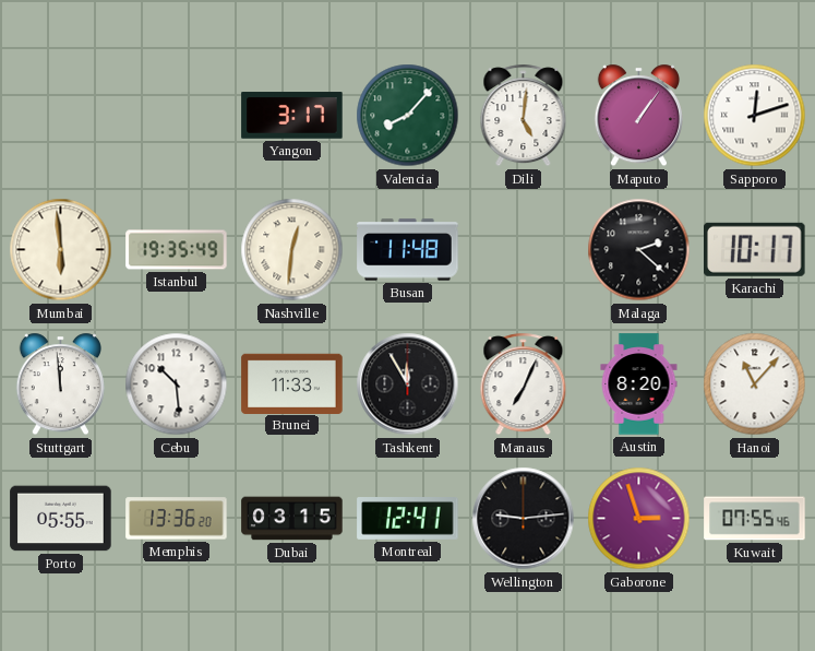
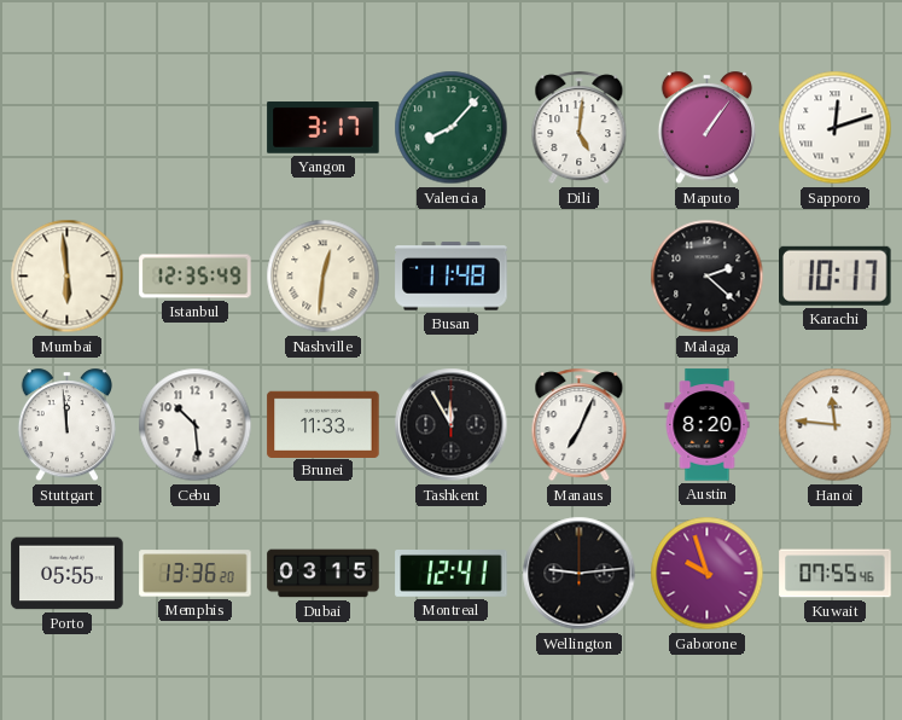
Istanbul: 19:35 -> 12:35 (196, 277)
Hanoi: 11:07 -> 11:46 (836, 425)
Gaborone: 2:57 -> 9:57 (708, 574)
